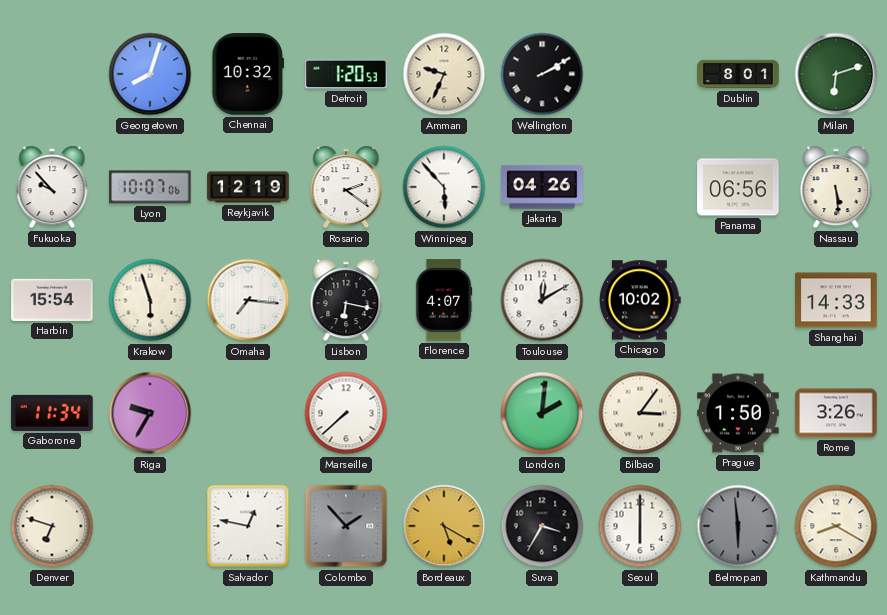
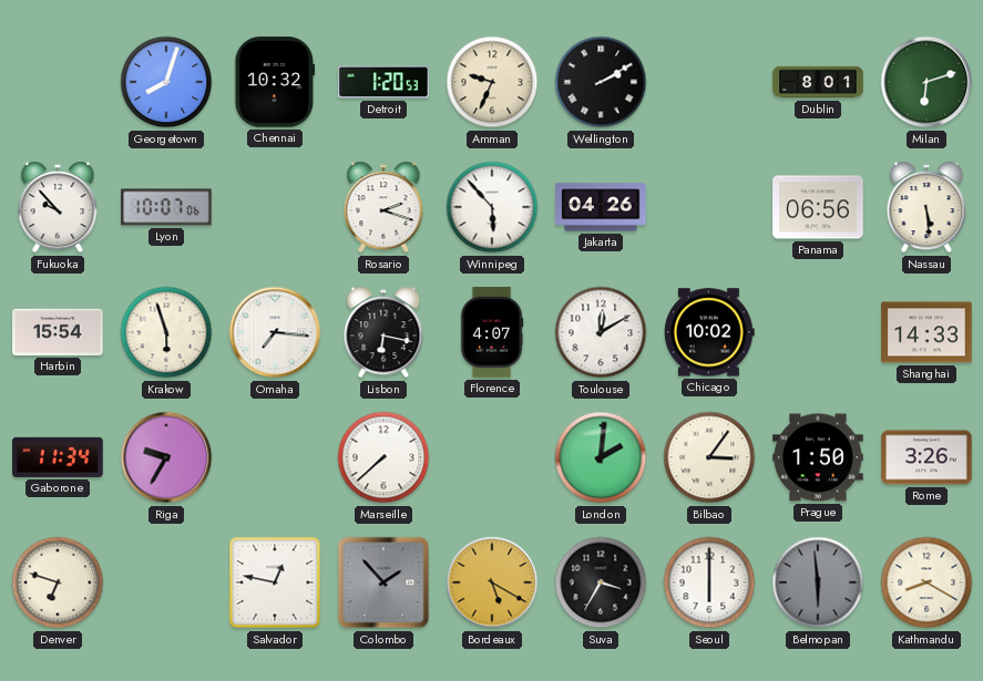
Reykjavik: 12:19 -> none (248, 187)
Rosario: 2:21 -> 2:18 (383, 207)
